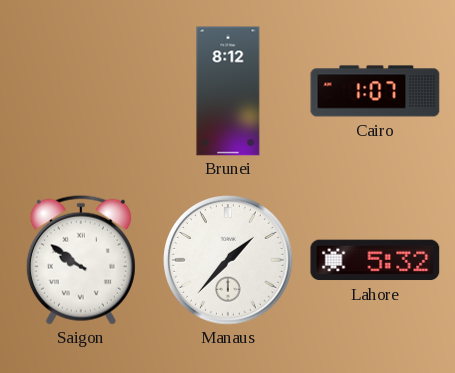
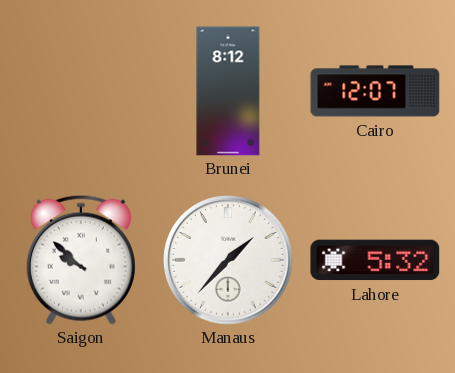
Cairo: 1:07 -> 12:07 (375, 91)
Saigon: 9:51 -> 9:52 (81, 260)
